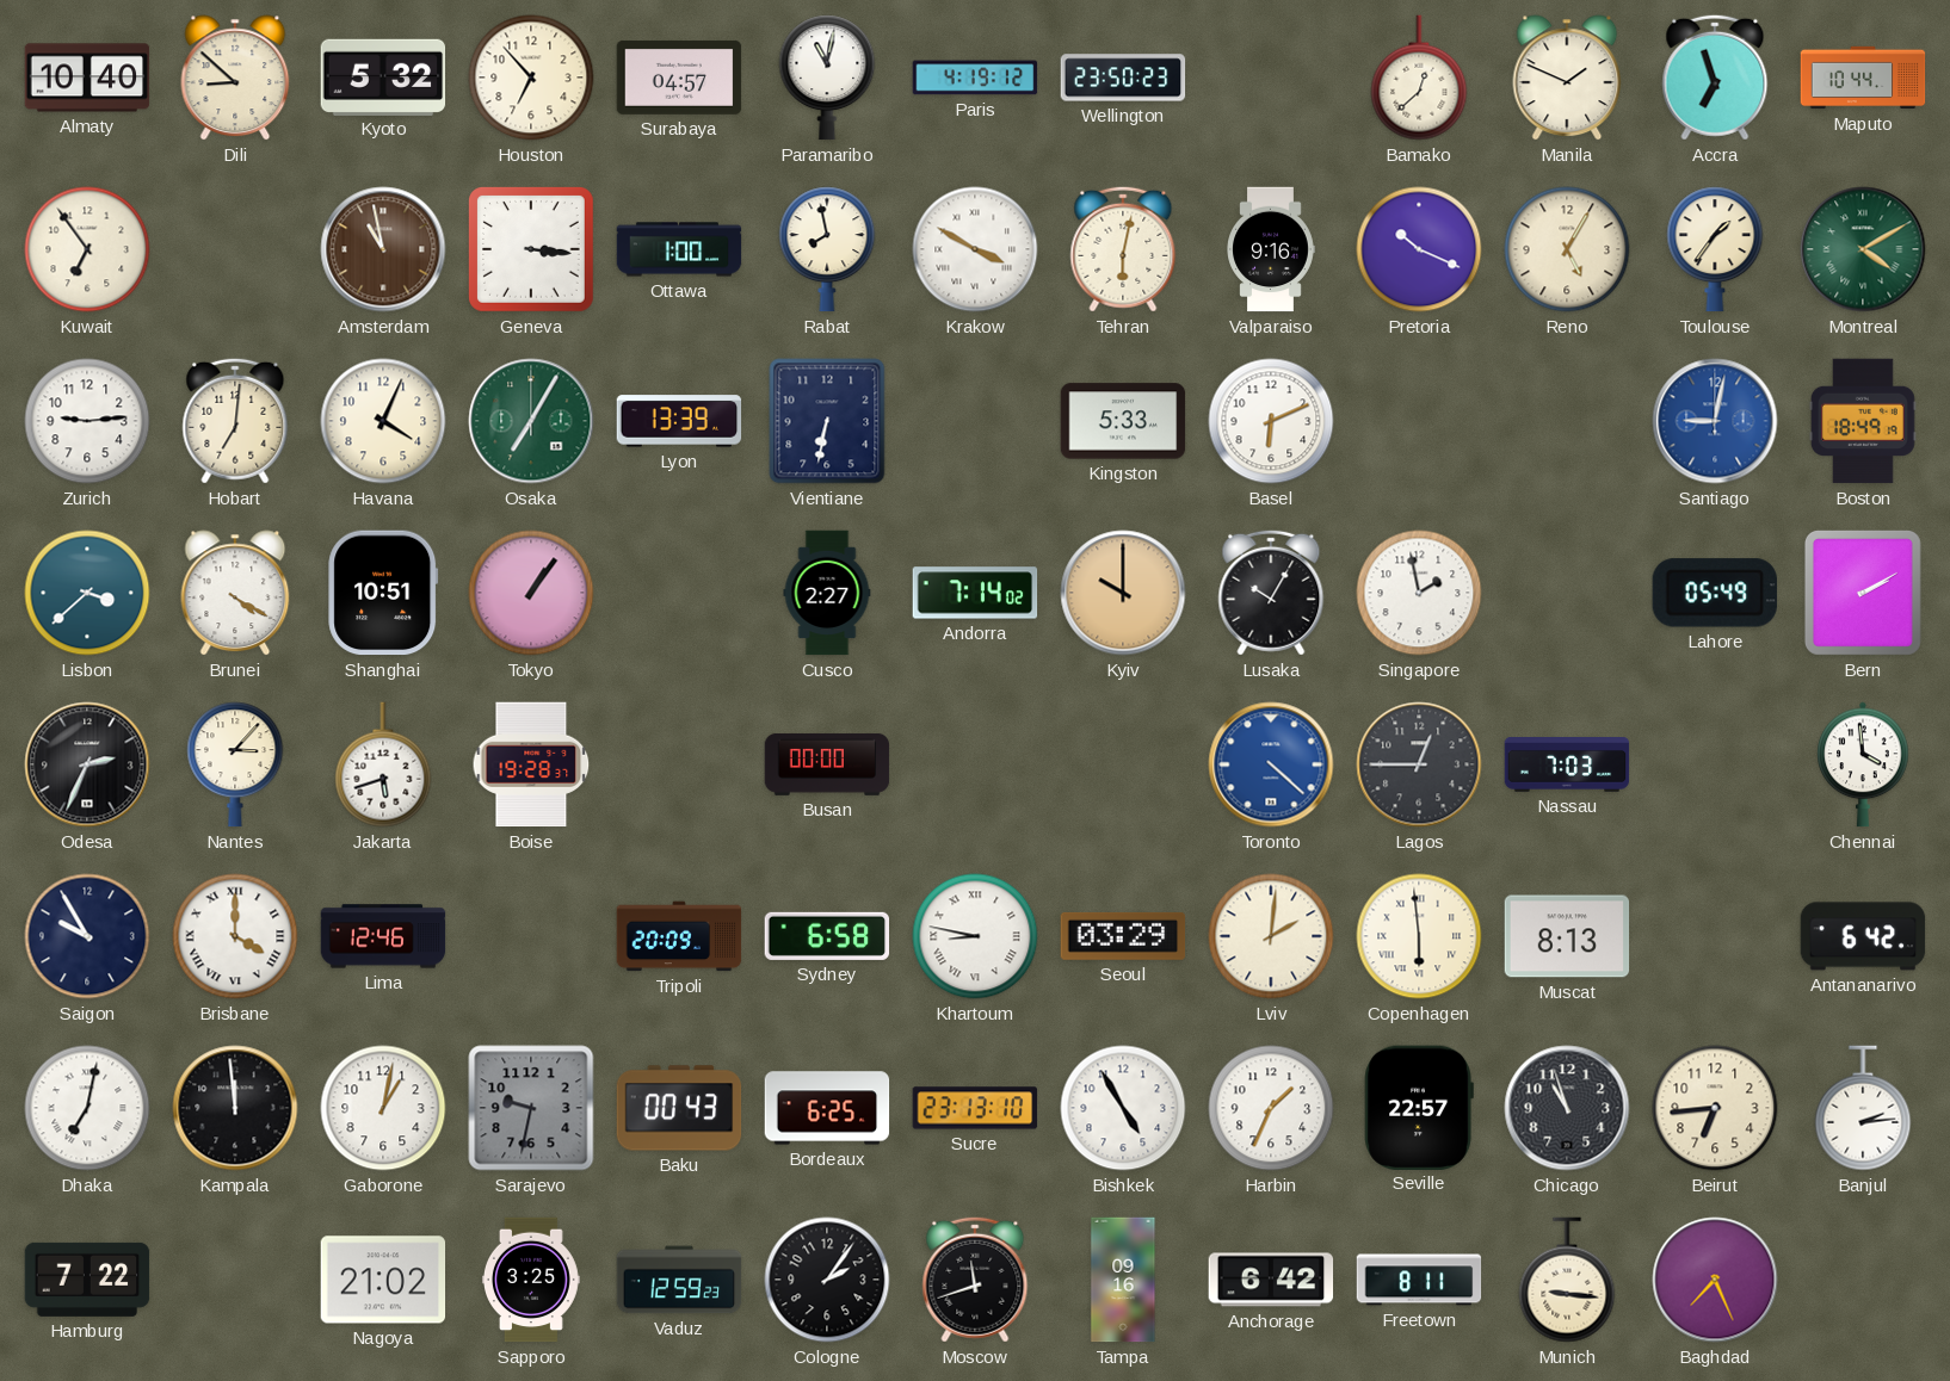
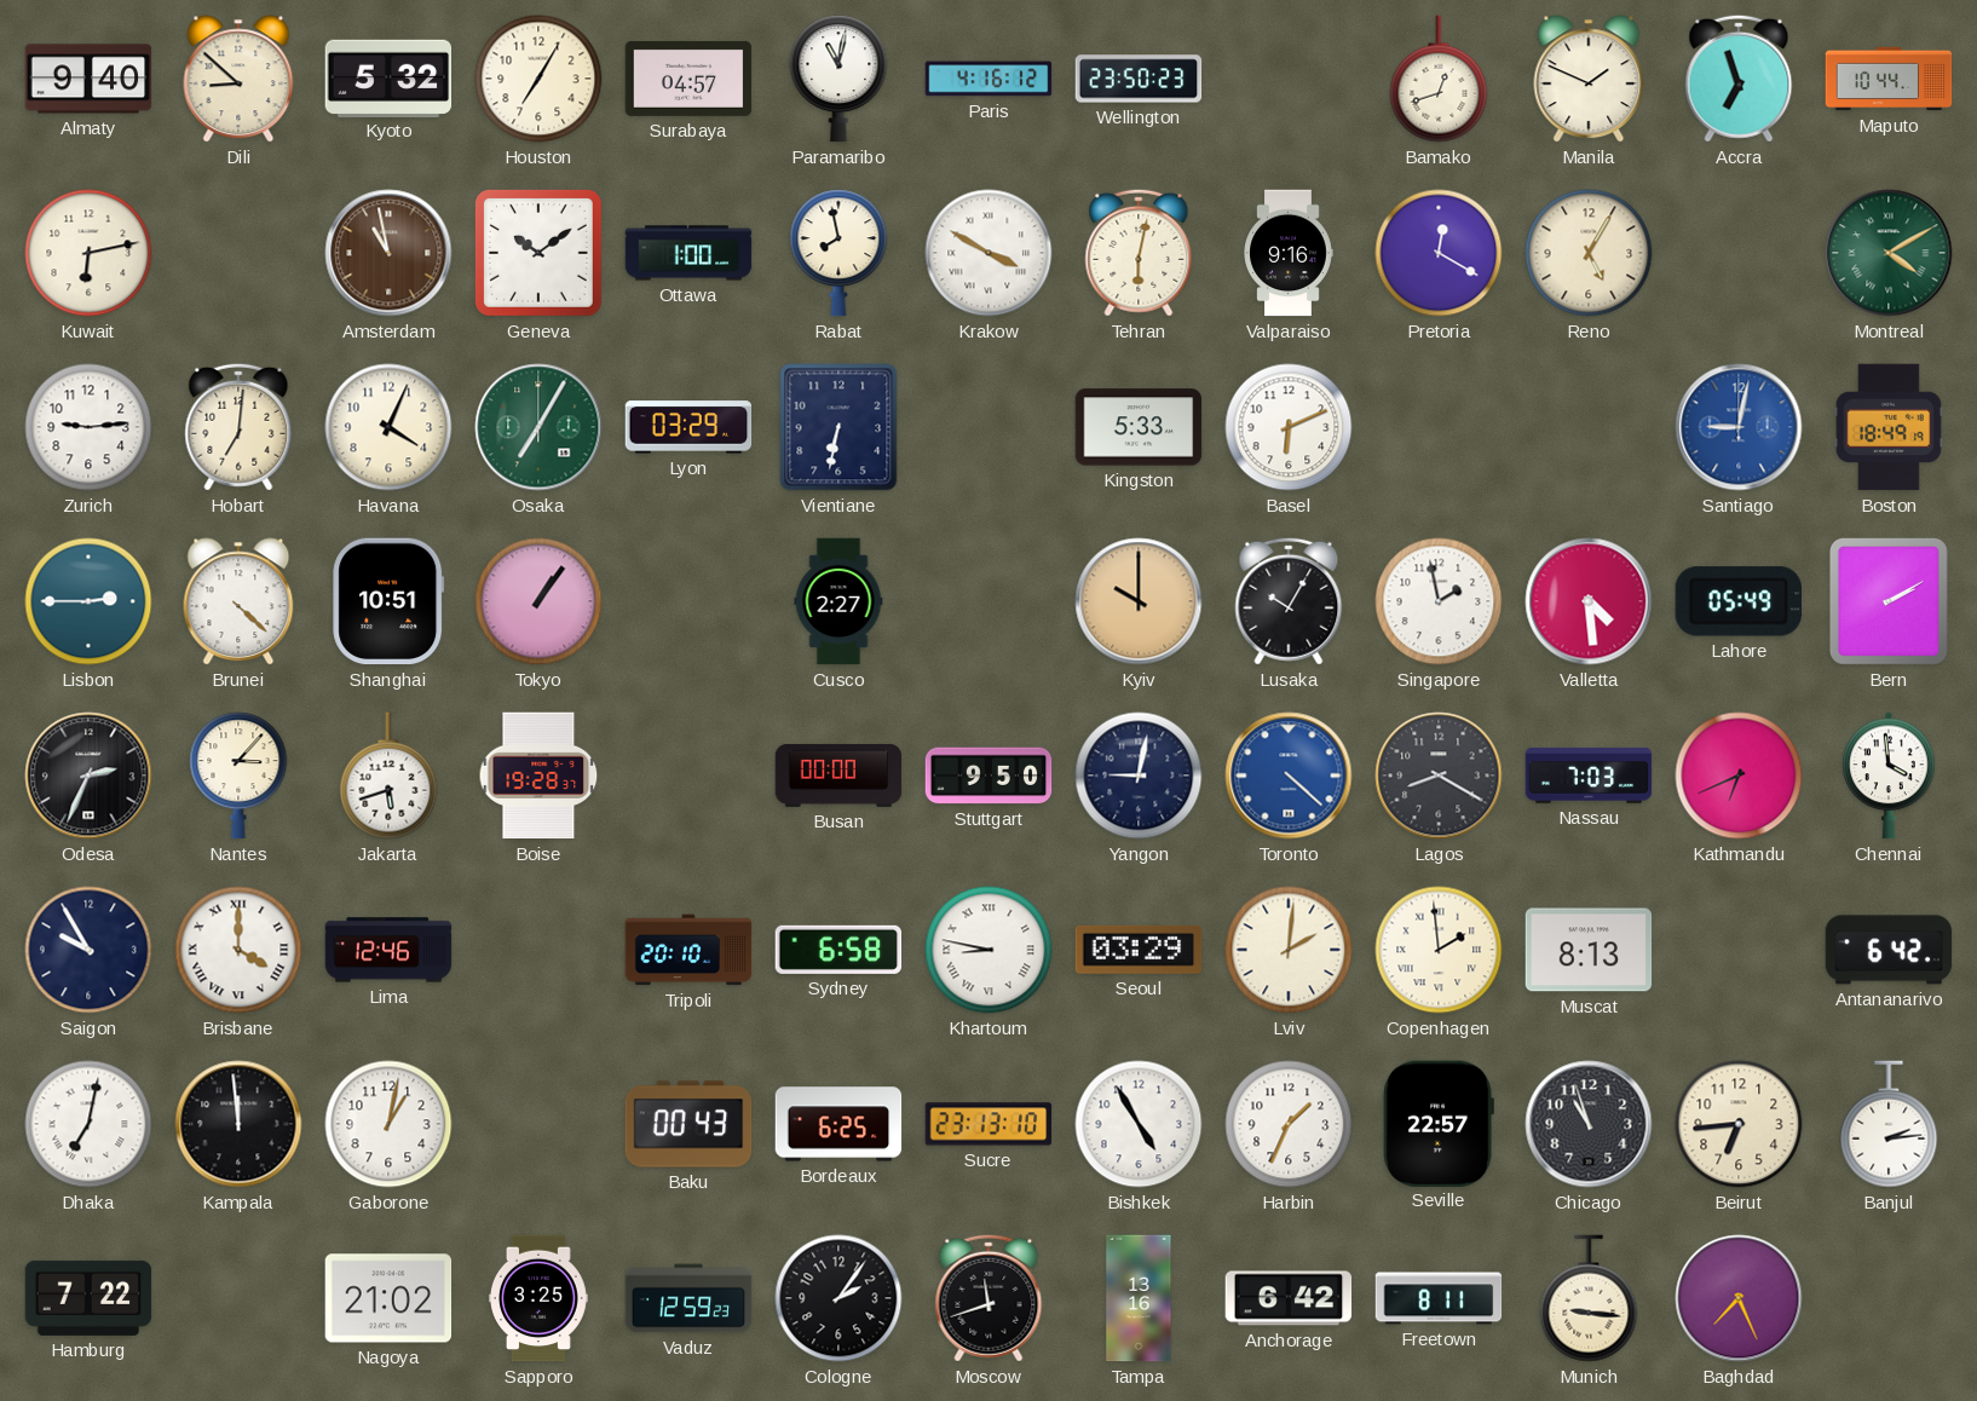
Almaty: 10:40 -> 9:40 (88, 79)
Houston: 6:53 -> 7:05 (538, 79)
Paris: 4:19 -> 4:16 (988, 79)
Bamako: 12:38 -> 12:42 (1439, 79)
Kuwait: 6:54 -> 6:13 (88, 253)
Geneva: 3:16 -> 10:09 (540, 254)
Pretoria: 10:19 -> 12:20 (1439, 253)
Toulouse: 1:36 -> none (1715, 249)
Lyon: 13:39 -> 03:29 (688, 427)
Lisbon: 3:38 -> 2:45 (88, 601)
Brunei: 4:20 -> 4:22 (238, 601)
Andorra: 7:14 -> none (975, 593)
Valletta: none -> 4:29 (1589, 601)
Stuttgart: none -> 9:50 (988, 776)
Yangon: none -> 9:02 (1139, 776)
Lagos: 12:45 -> 8:20 (1439, 776)
Kathmandu: none -> 6:41 (1739, 776)
Tripoli: 20:09 -> 20:10 (688, 950)
Copenhagen: 5:59 -> 1:59 (1439, 950)
Sarajevo: 9:32 -> none (531, 1108)
Tampa: 09:16 -> 13:16 (1139, 1298)
